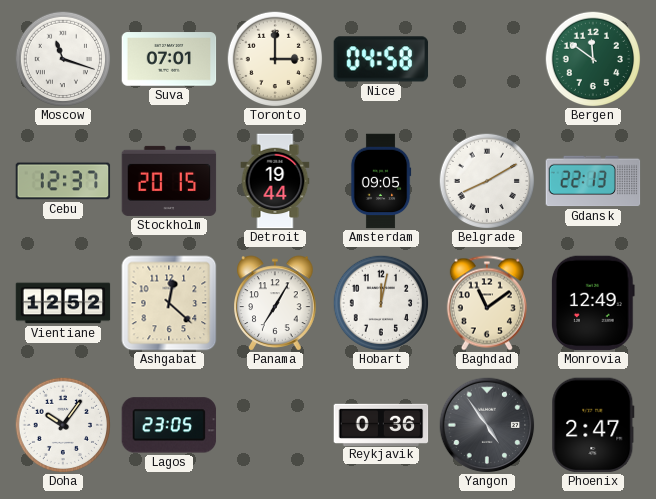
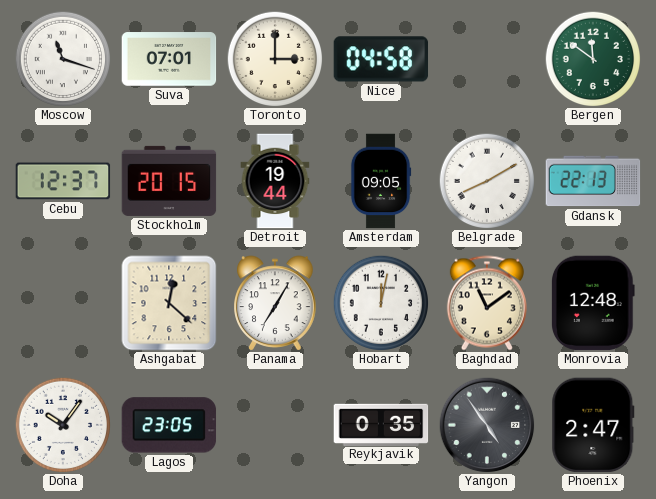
Vientiane: 12:52 -> none (63, 303)
Monrovia: 12:49 -> 12:48 (593, 303)
Reykjavik: 0:36 -> 0:35 (381, 424)
